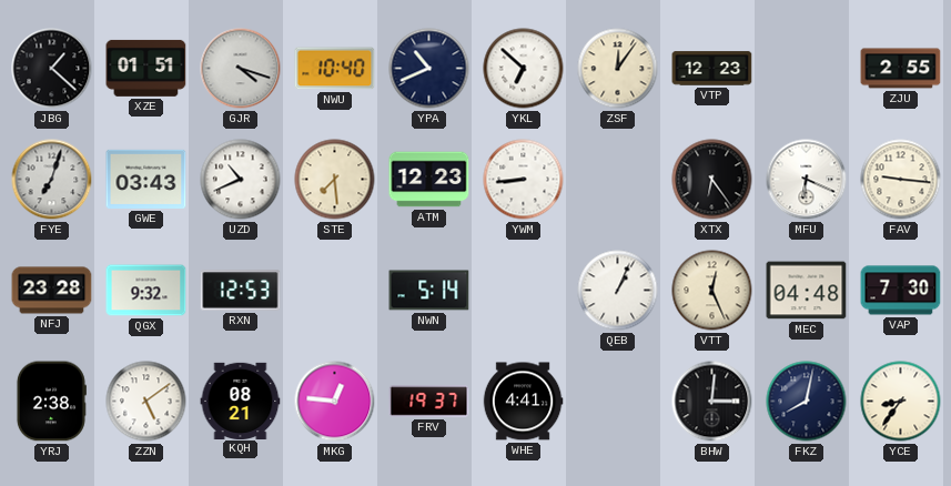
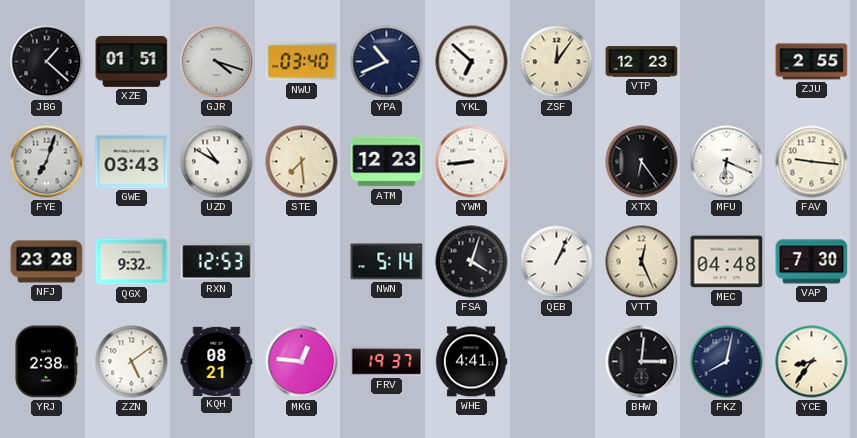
NWU: 10:40 -> 03:40 (302, 62)
UZD: 10:41 -> 10:50 (217, 162)
FSA: none -> 4:03 (472, 262)
